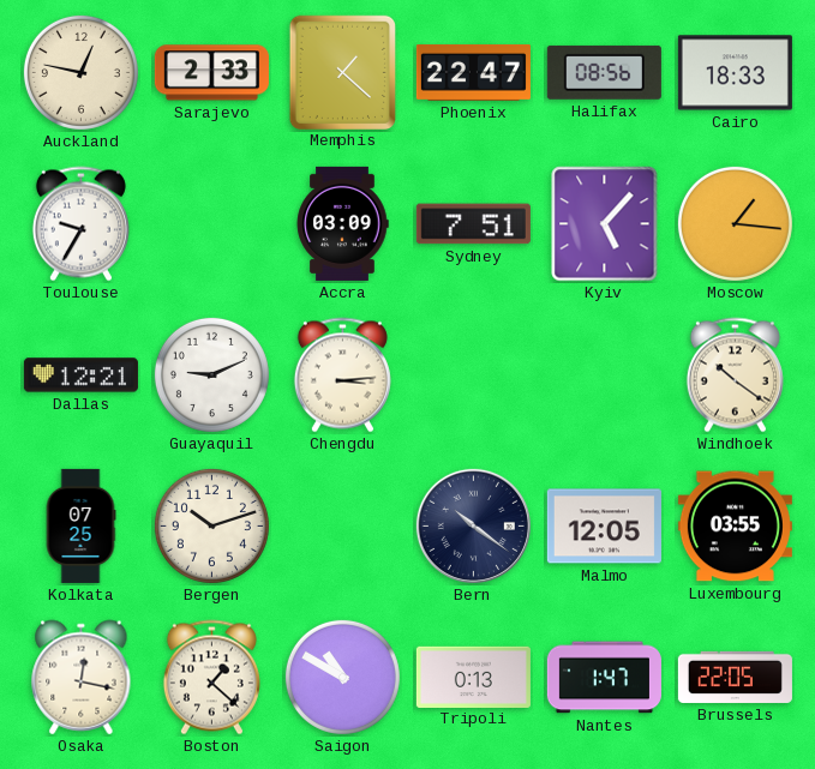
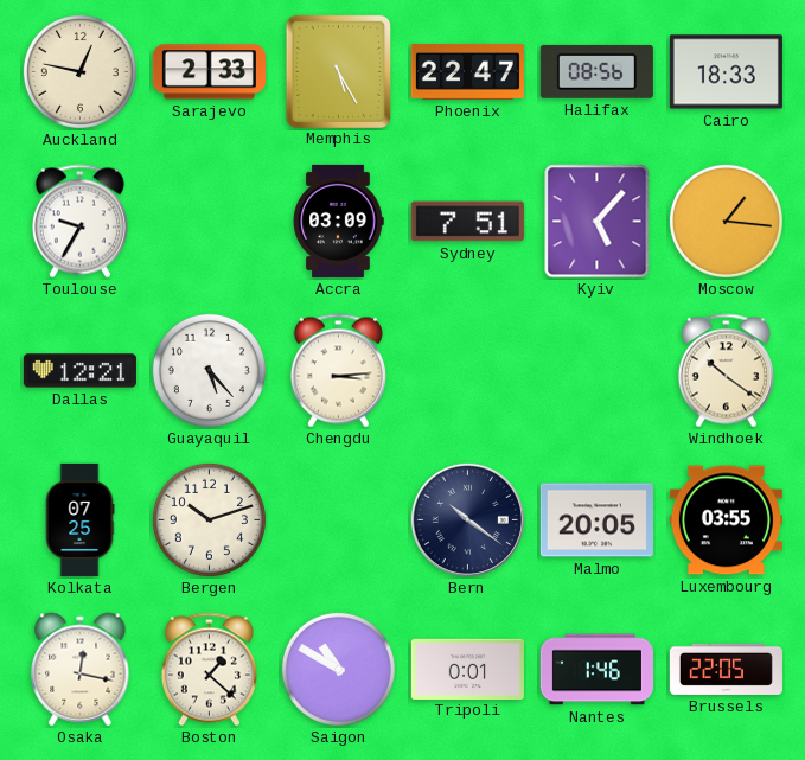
Memphis: 1:22 -> 5:25 (338, 71)
Guayaquil: 9:11 -> 5:23 (209, 370)
Malmo: 12:05 -> 20:05 (596, 520)
Tripoli: 0:13 -> 0:01 (467, 669)
Nantes: 1:47 -> 1:46 (596, 670)
